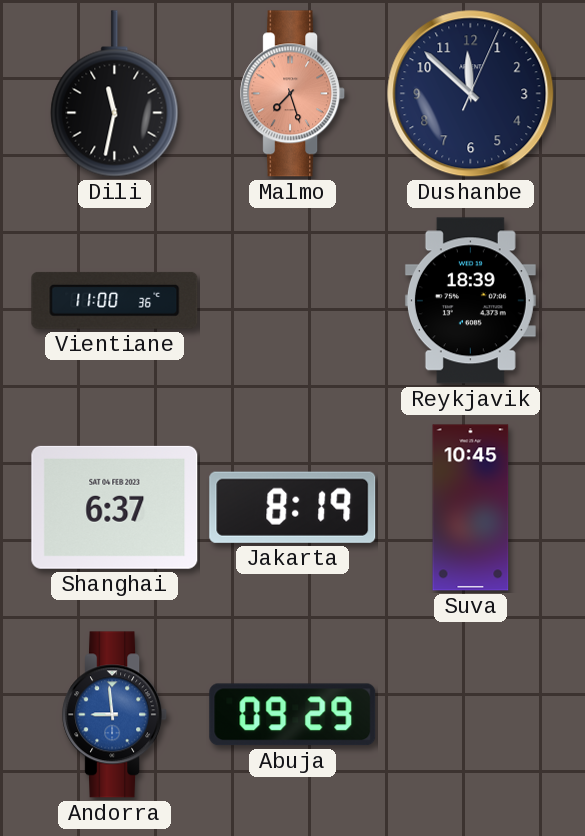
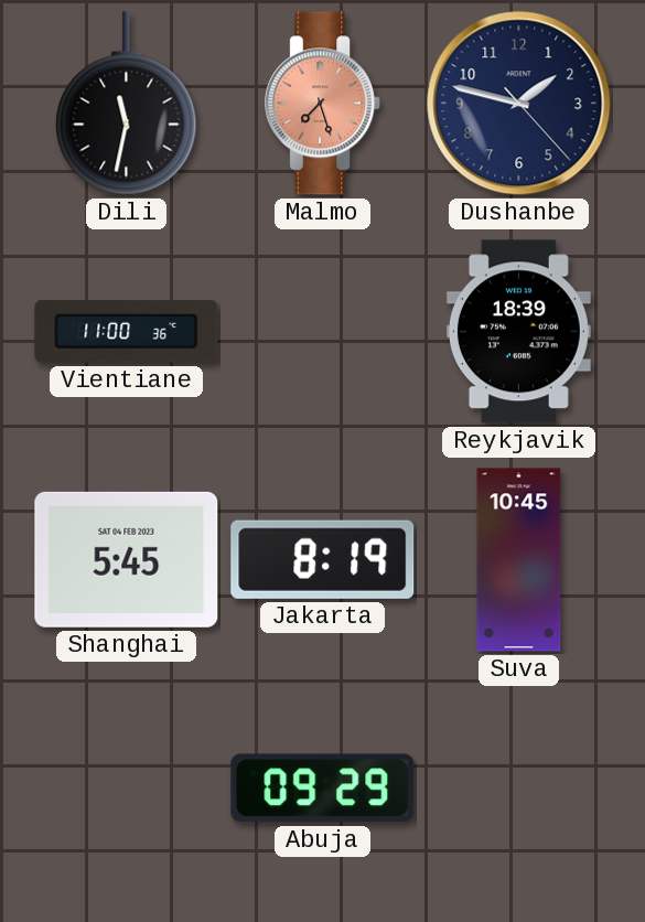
Dushanbe: 11:52 -> 1:47 (519, 104)
Shanghai: 6:37 -> 5:45 (127, 559)
Andorra: 8:59 -> none (115, 715)
